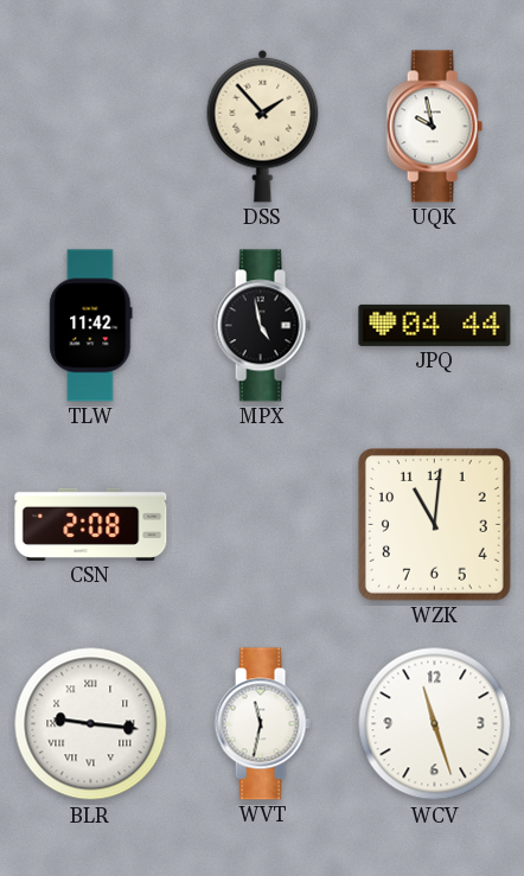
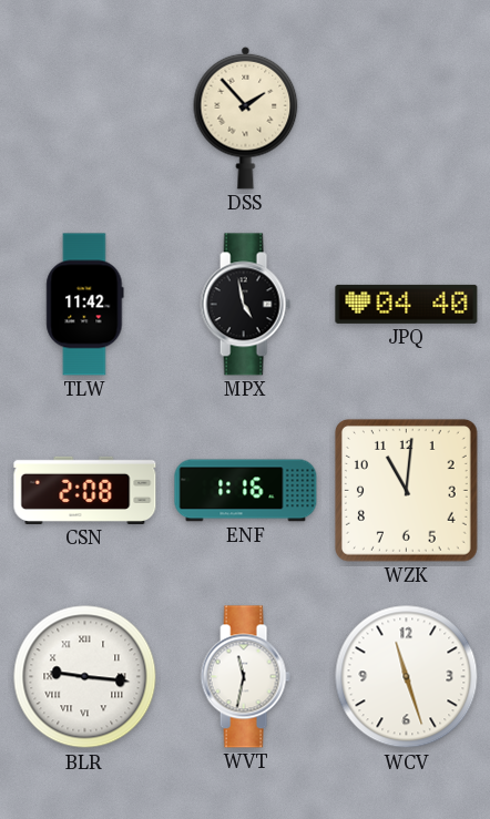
UQK: 9:58 -> none (434, 127)
JPQ: 04:44 -> 04:40 (407, 304)
ENF: none -> 1:16 (246, 491)
